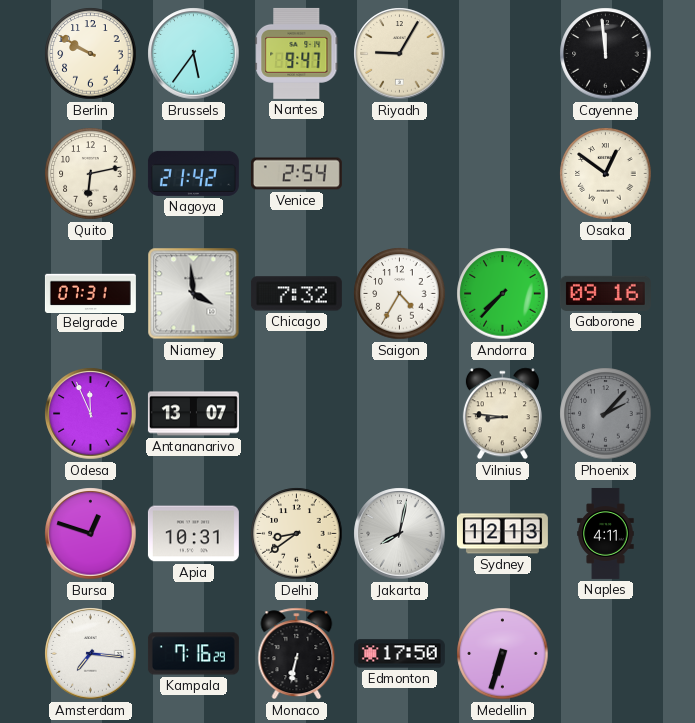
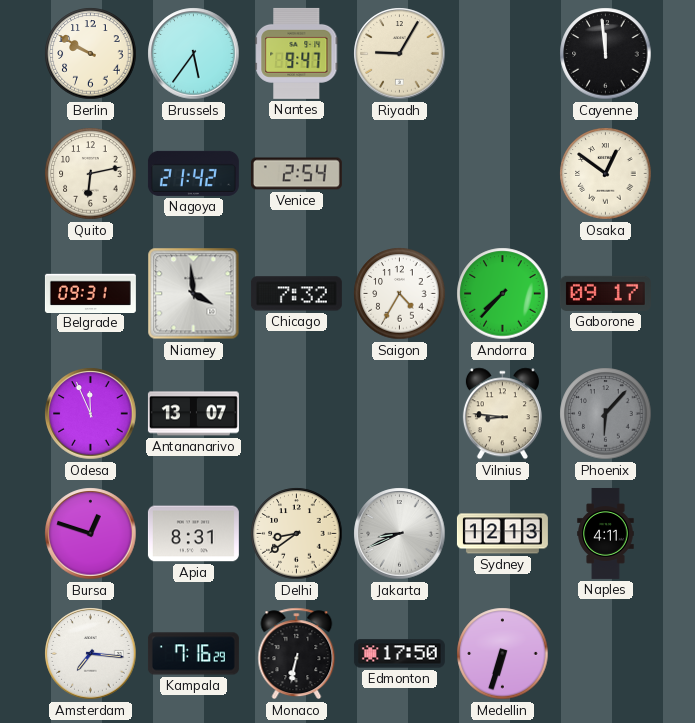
Belgrade: 07:31 -> 09:31 (90, 293)
Gaborone: 09:16 -> 09:17 (605, 293)
Phoenix: 2:07 -> 6:07 (606, 414)
Apia: 10:31 -> 8:31 (193, 534)
Jakarta: 8:02 -> 8:41 (400, 534)
